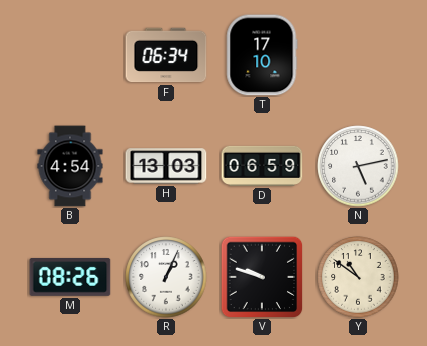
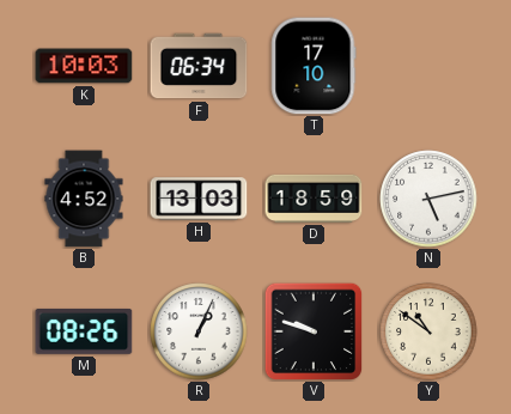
K: none -> 10:03 (84, 66)
B: 4:54 -> 4:52 (84, 199)
D: 06:59 -> 18:59 (314, 199)
